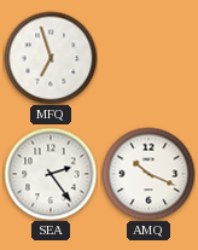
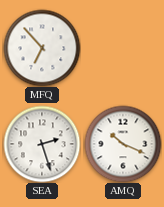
MFQ: 6:57 -> 6:53 (42, 48)
SEA: 2:24 -> 2:27 (42, 144)
